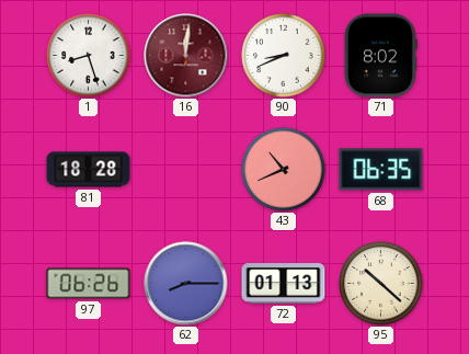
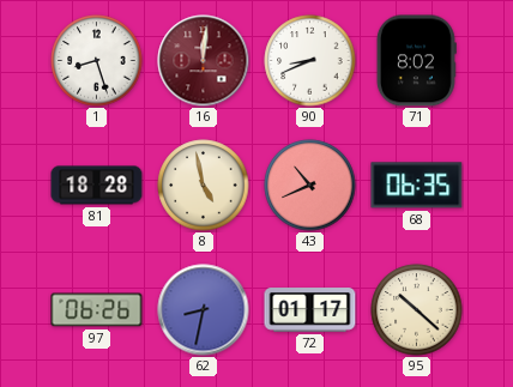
8: none -> 4:58 (204, 186)
62: 8:15 -> 8:32 (204, 310)
72: 01:13 -> 01:17 (310, 310)
